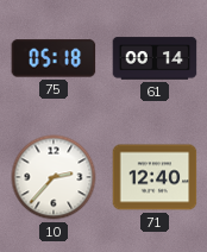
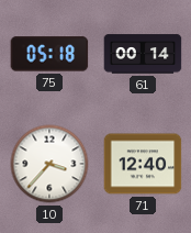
10: 2:37 -> 3:37 (49, 164)
